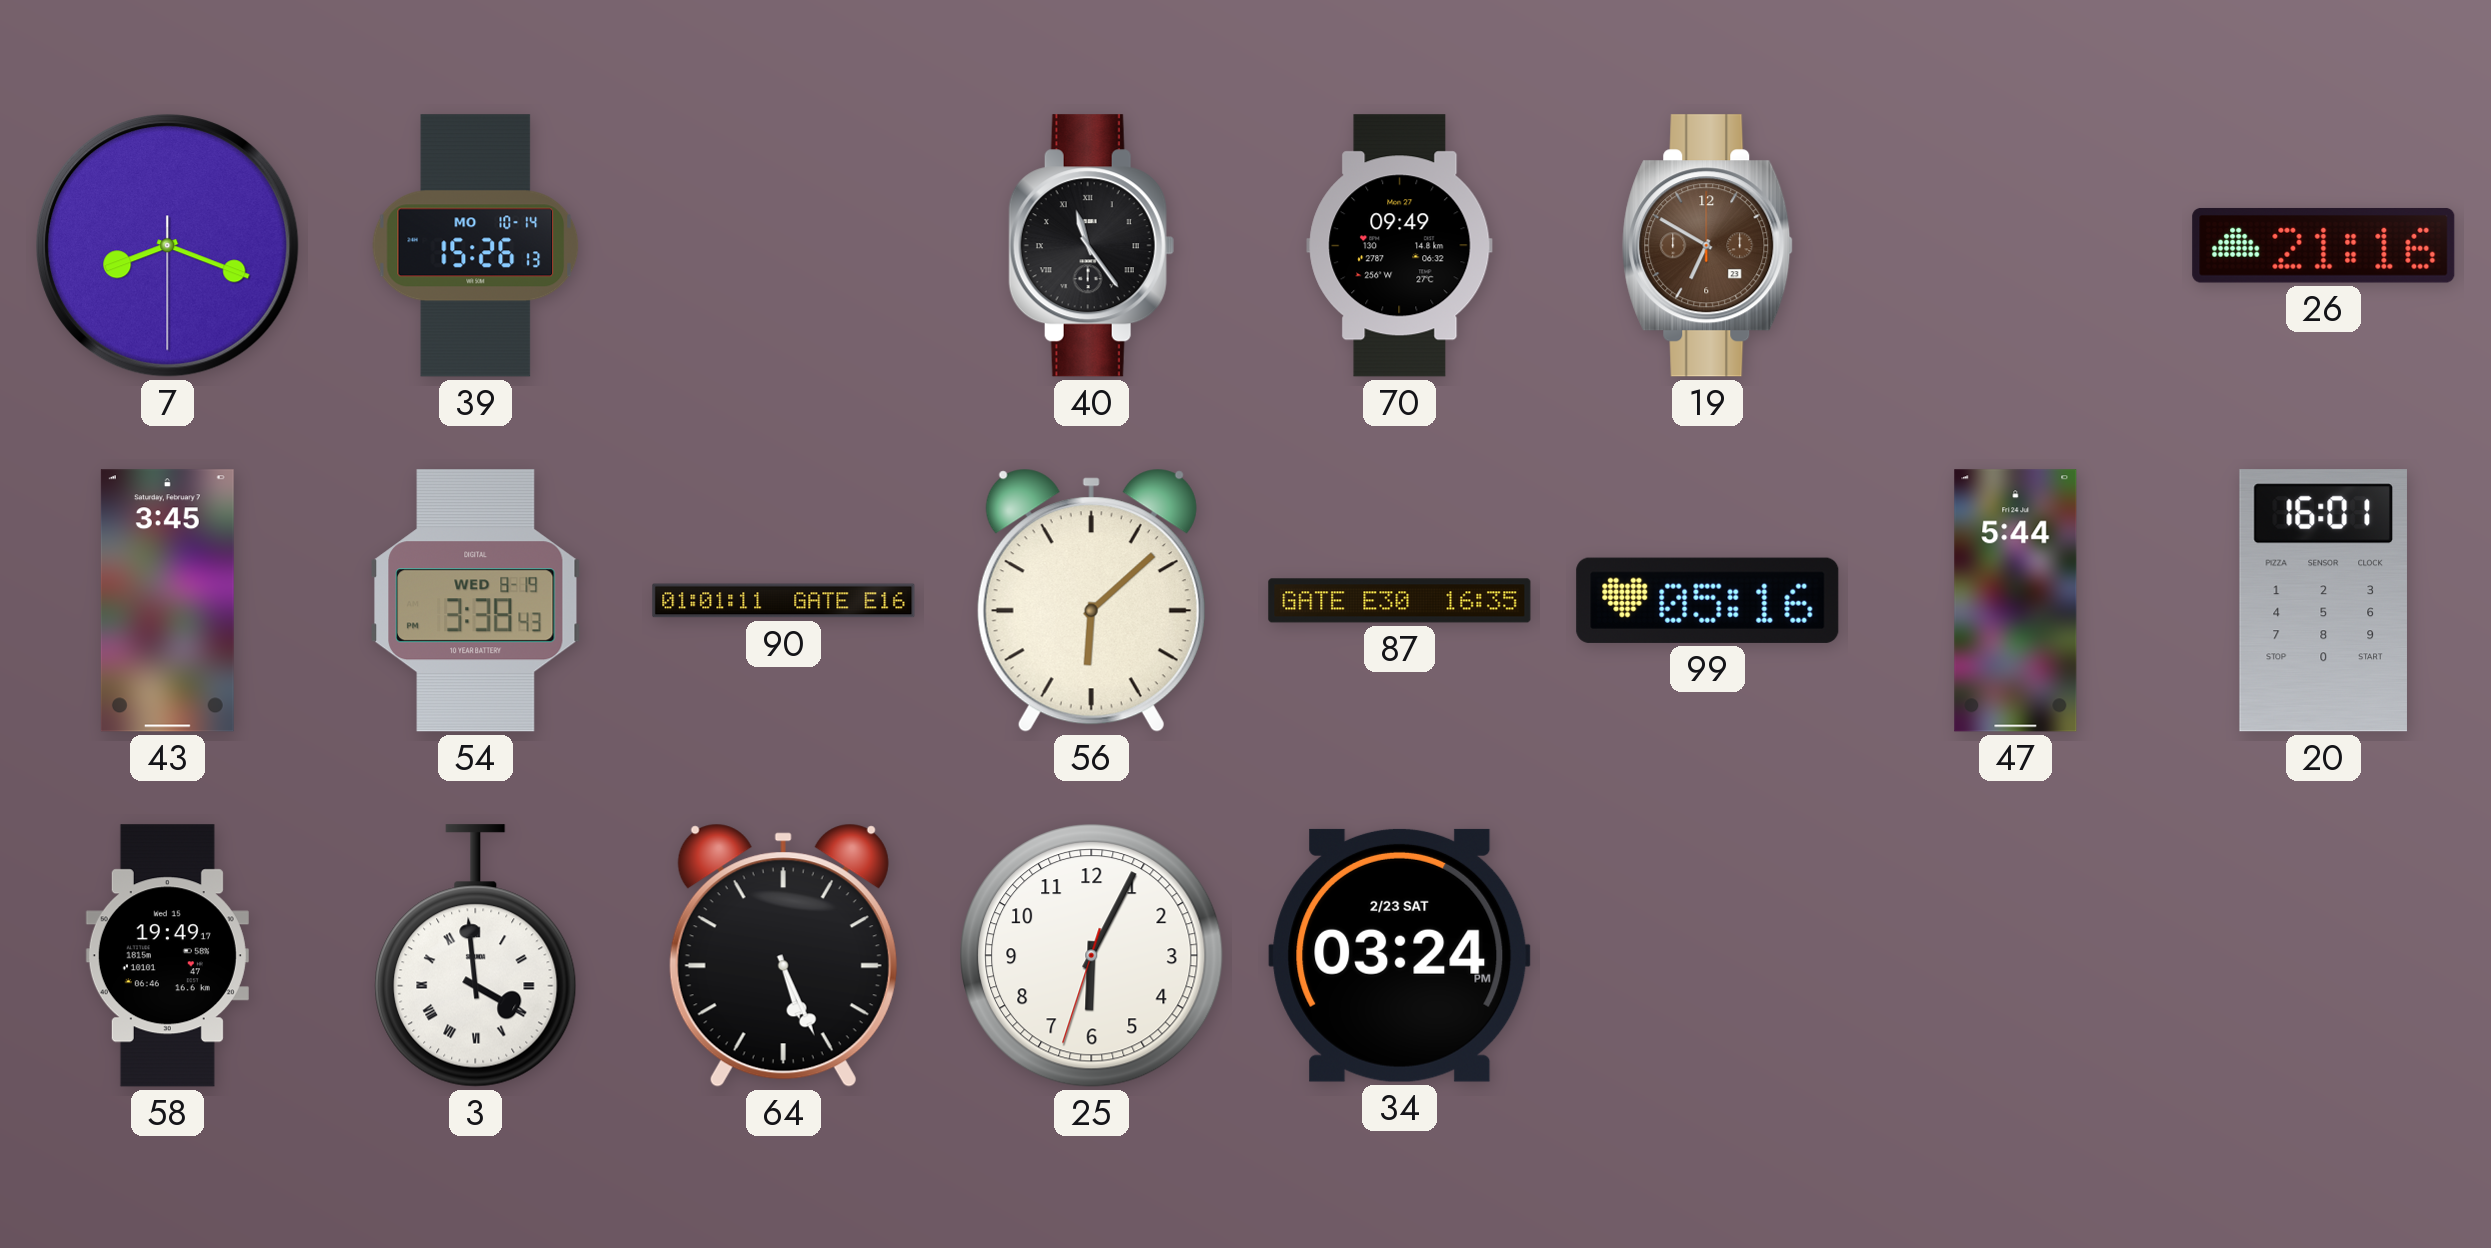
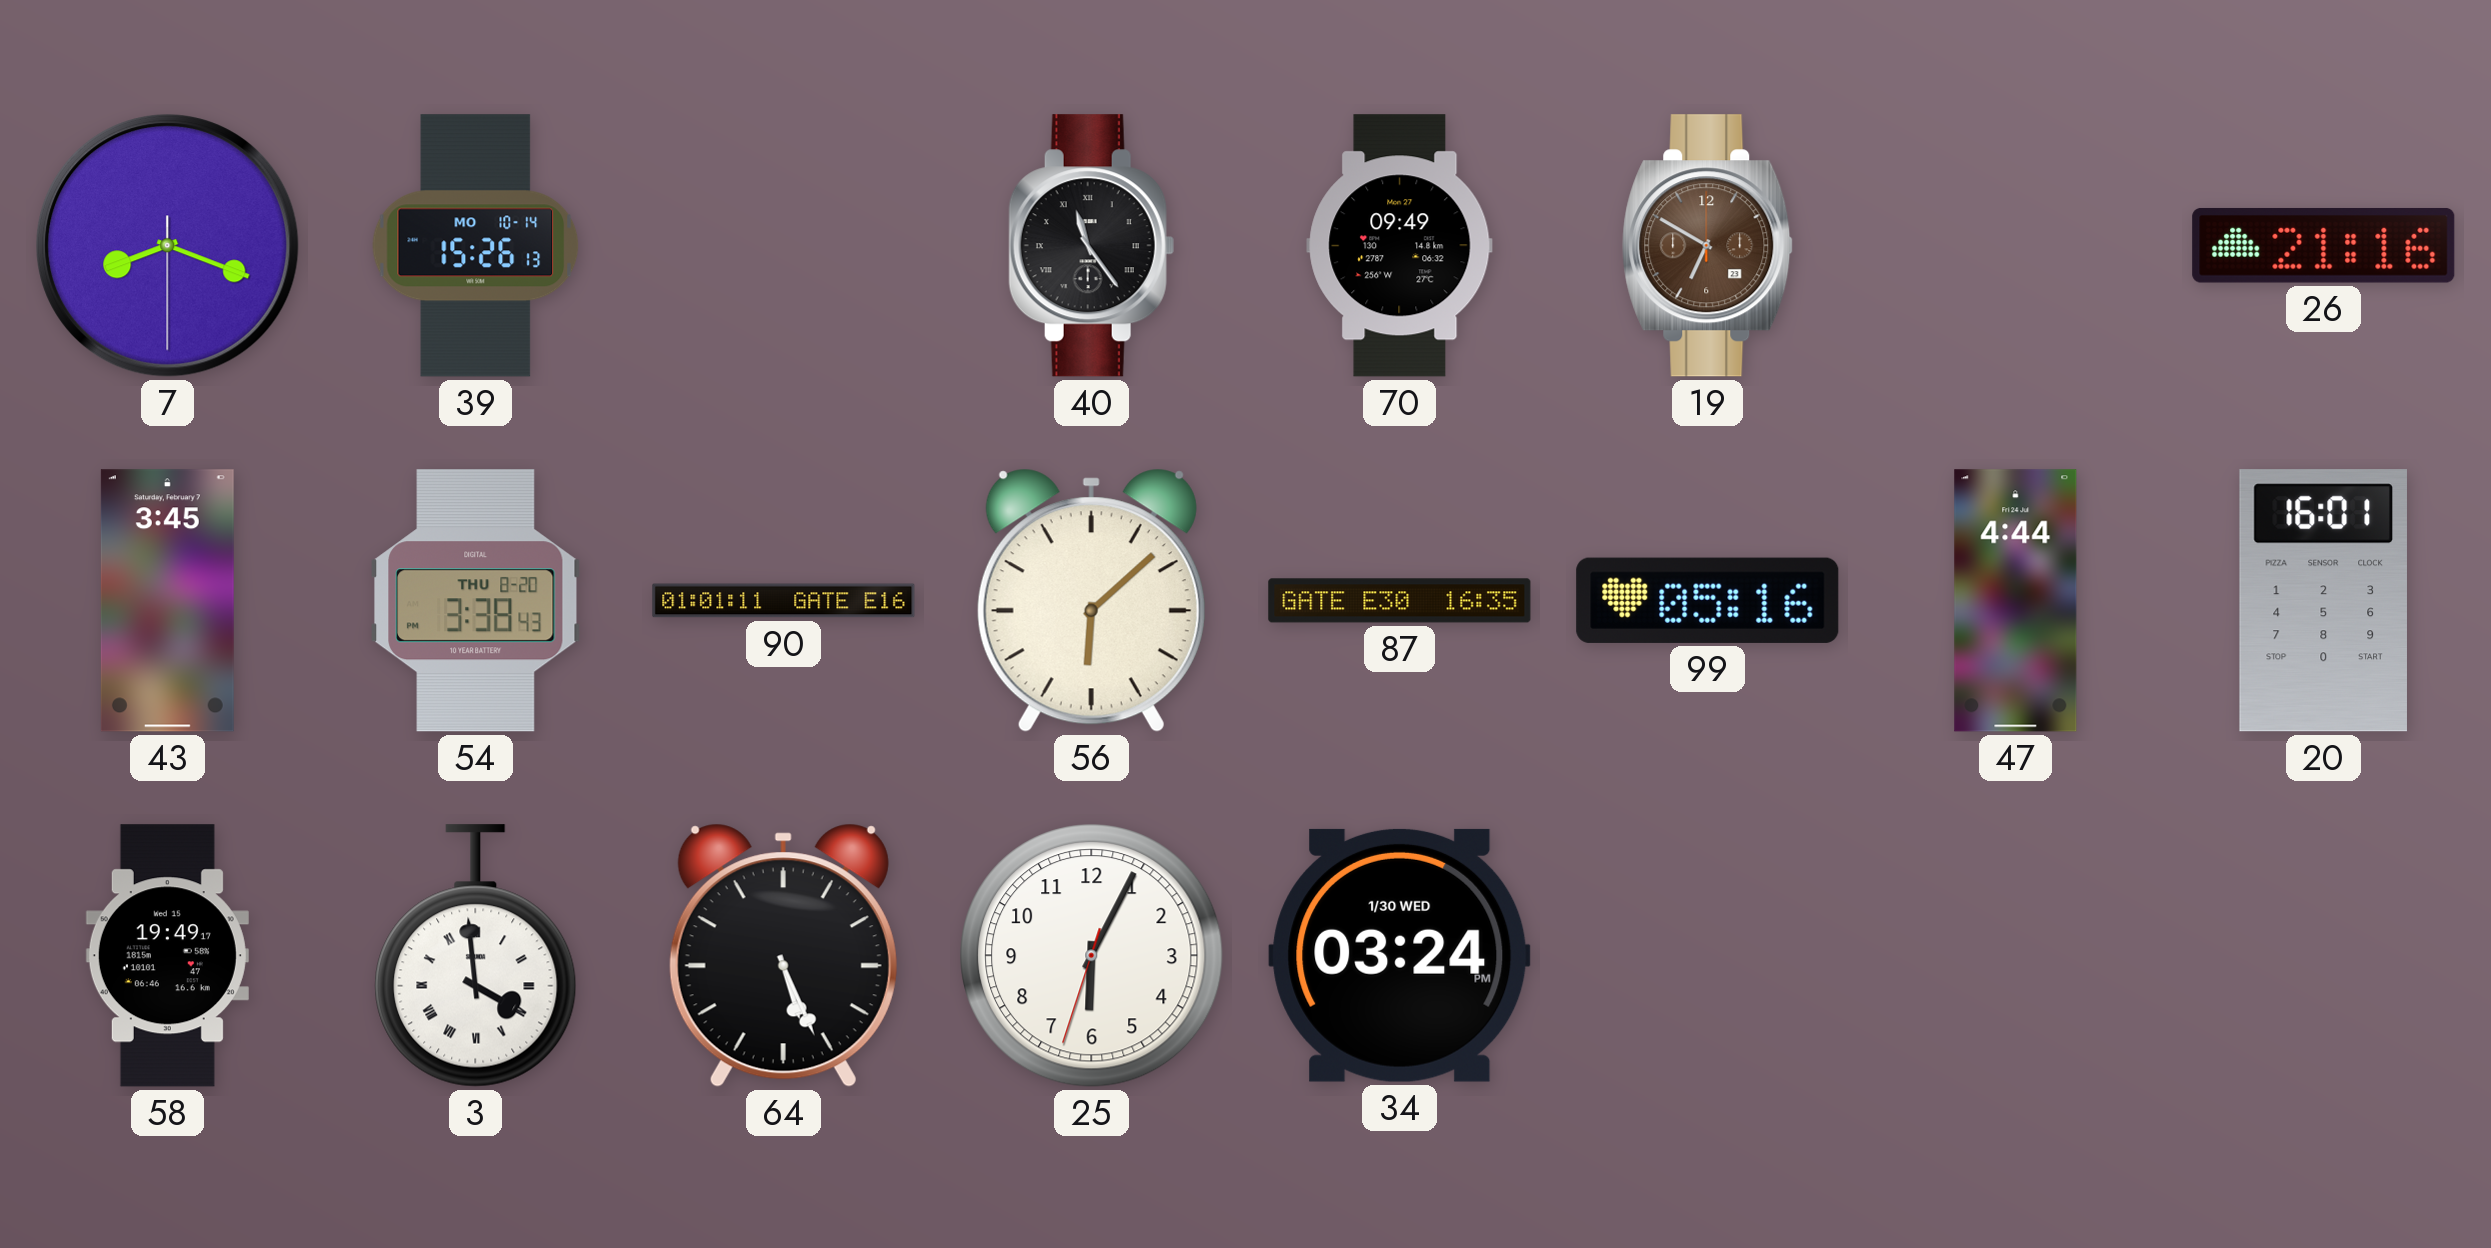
54 date: WED 8-19 -> THU 8-20 (475, 601)
47: 5:44 -> 4:44 (2016, 601)
34 date: 2/23 SAT -> 1/30 WED (1400, 955)
